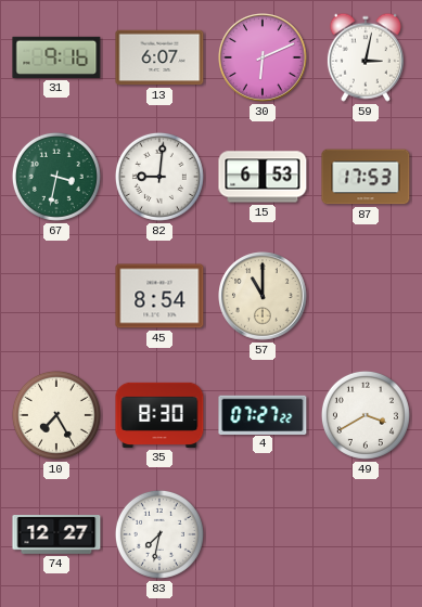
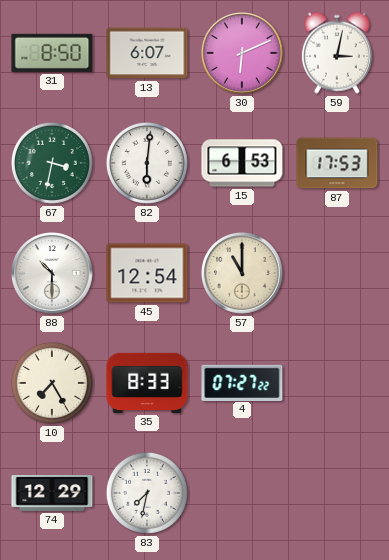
31: 9:16 -> 8:50 (52, 53)
82: 9:01 -> 6:01 (147, 163)
88: none -> 10:30 (53, 274)
45: 8:54 -> 12:54 (147, 273)
35: 8:30 -> 8:33 (147, 383)
49: 3:40 -> none (366, 415)
74: 12:27 -> 12:29 (52, 494)
